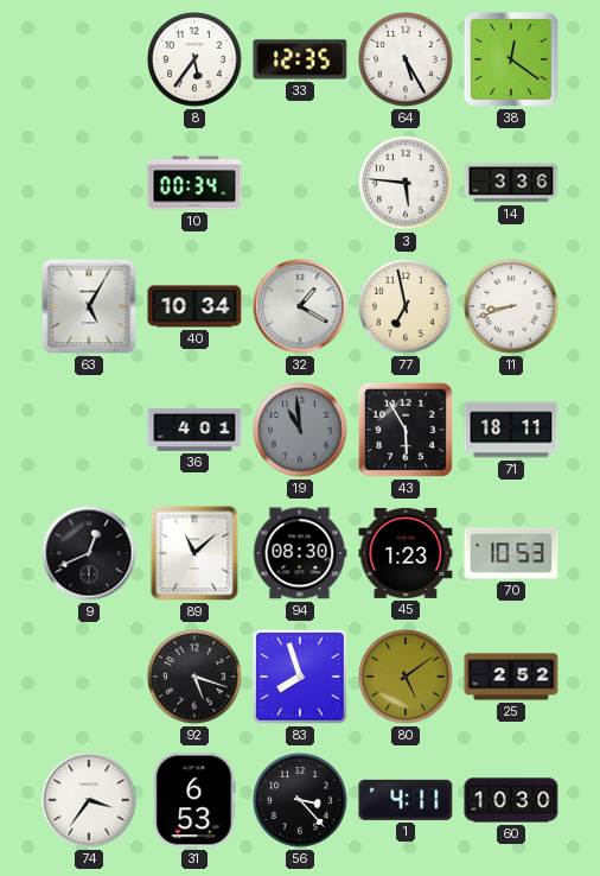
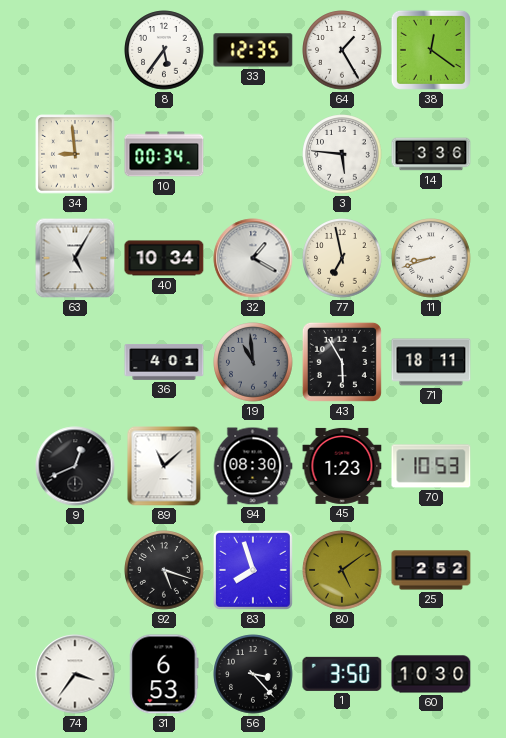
64: 5:25 -> 1:25 (342, 50)
34: none -> 8:59 (75, 154)
1: 4:11 -> 3:50 (342, 674)
